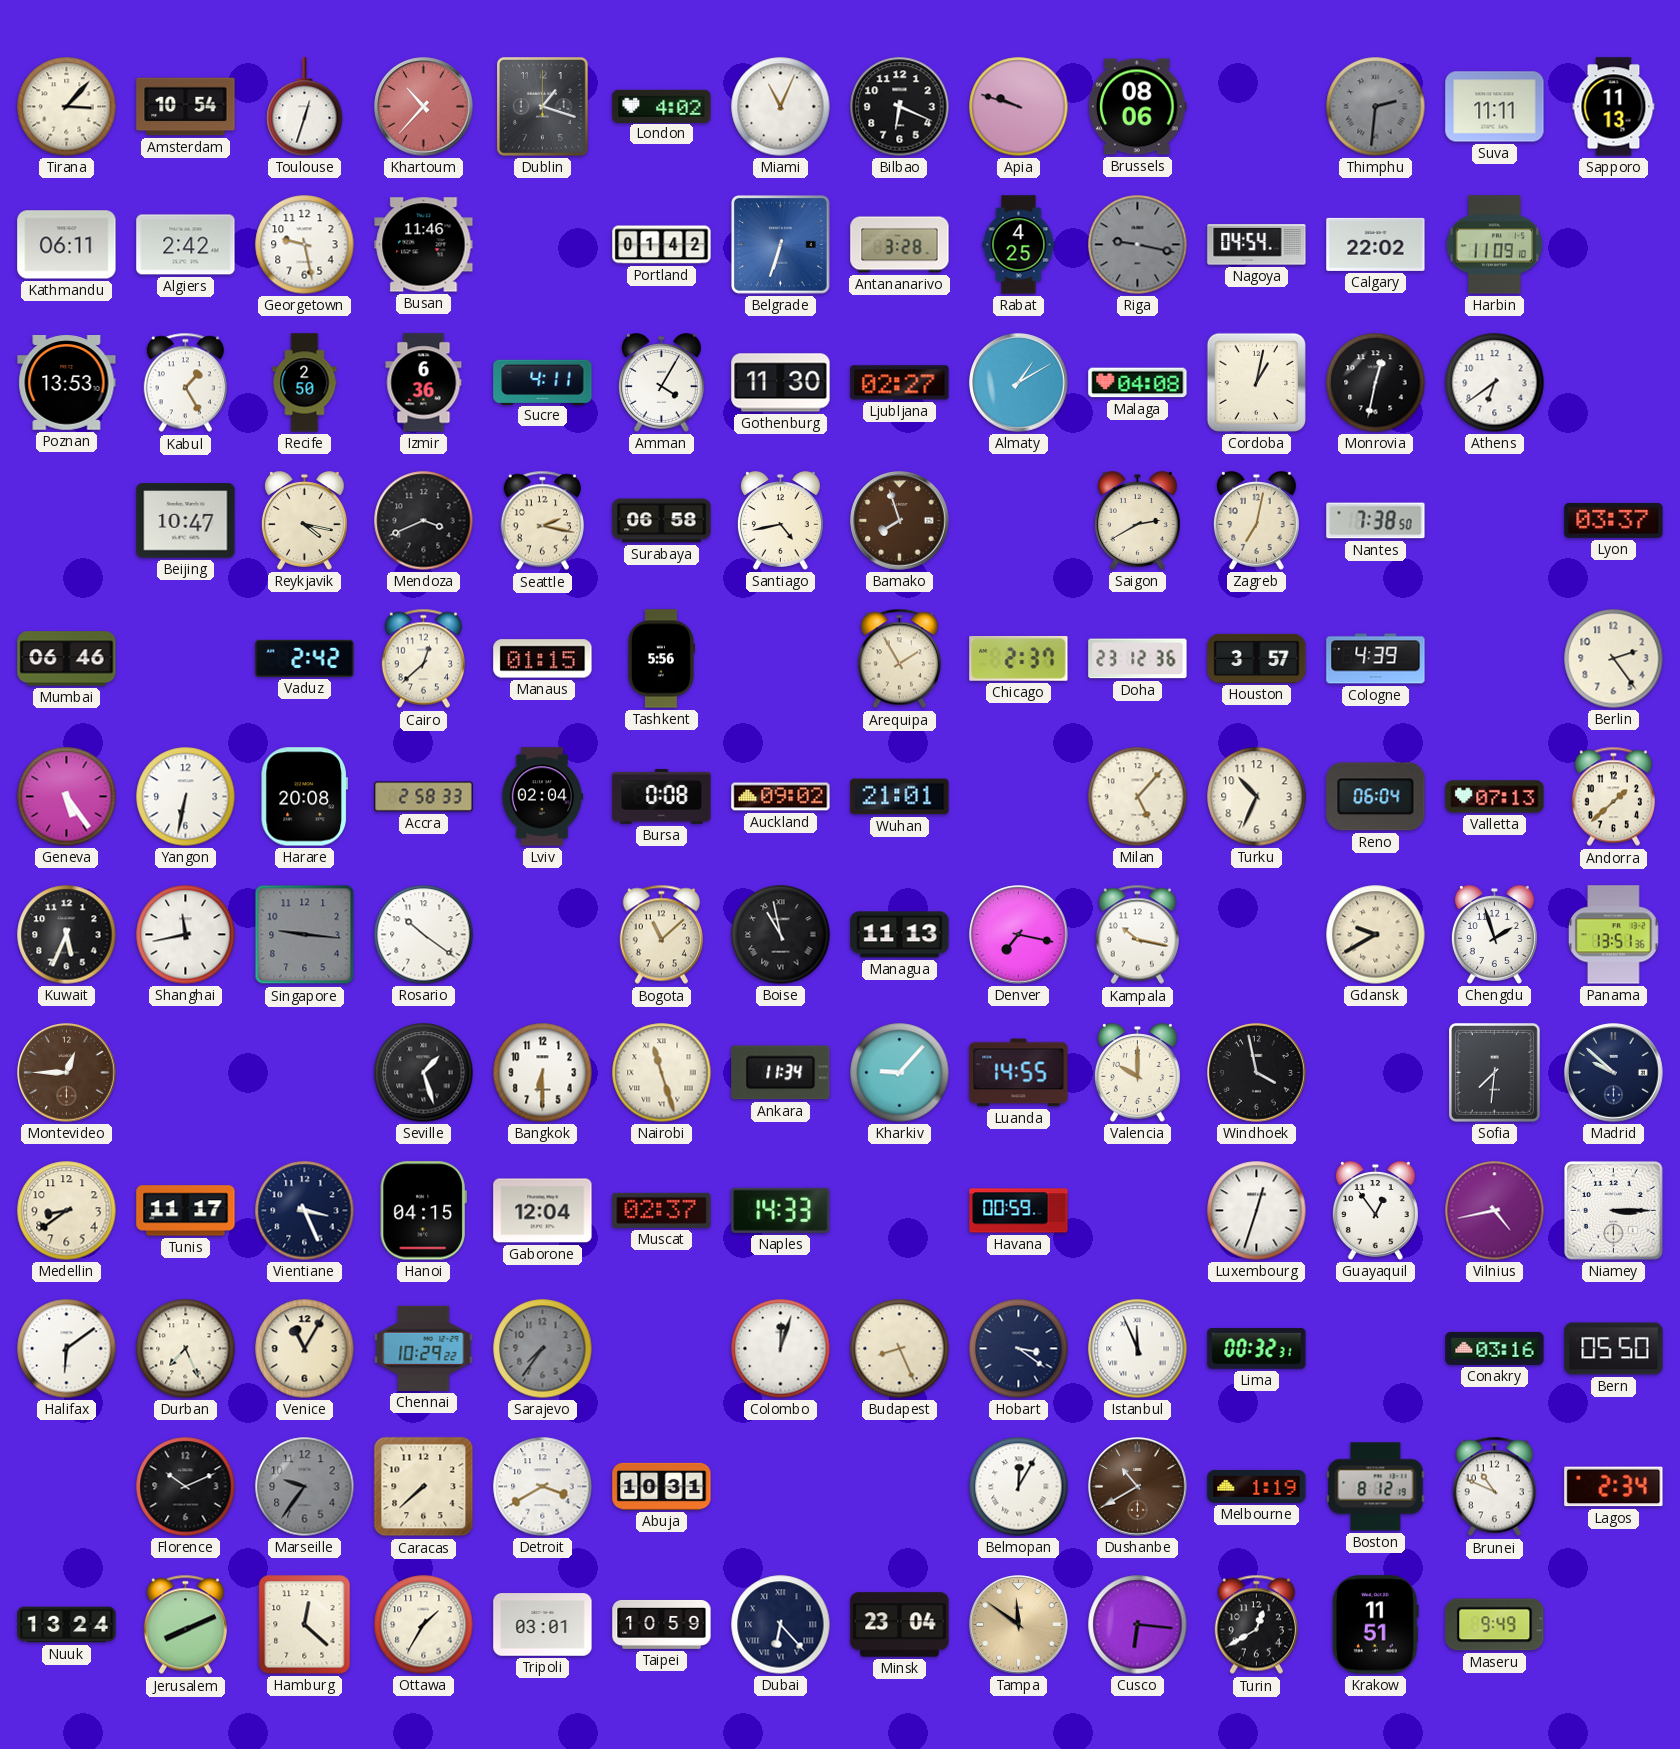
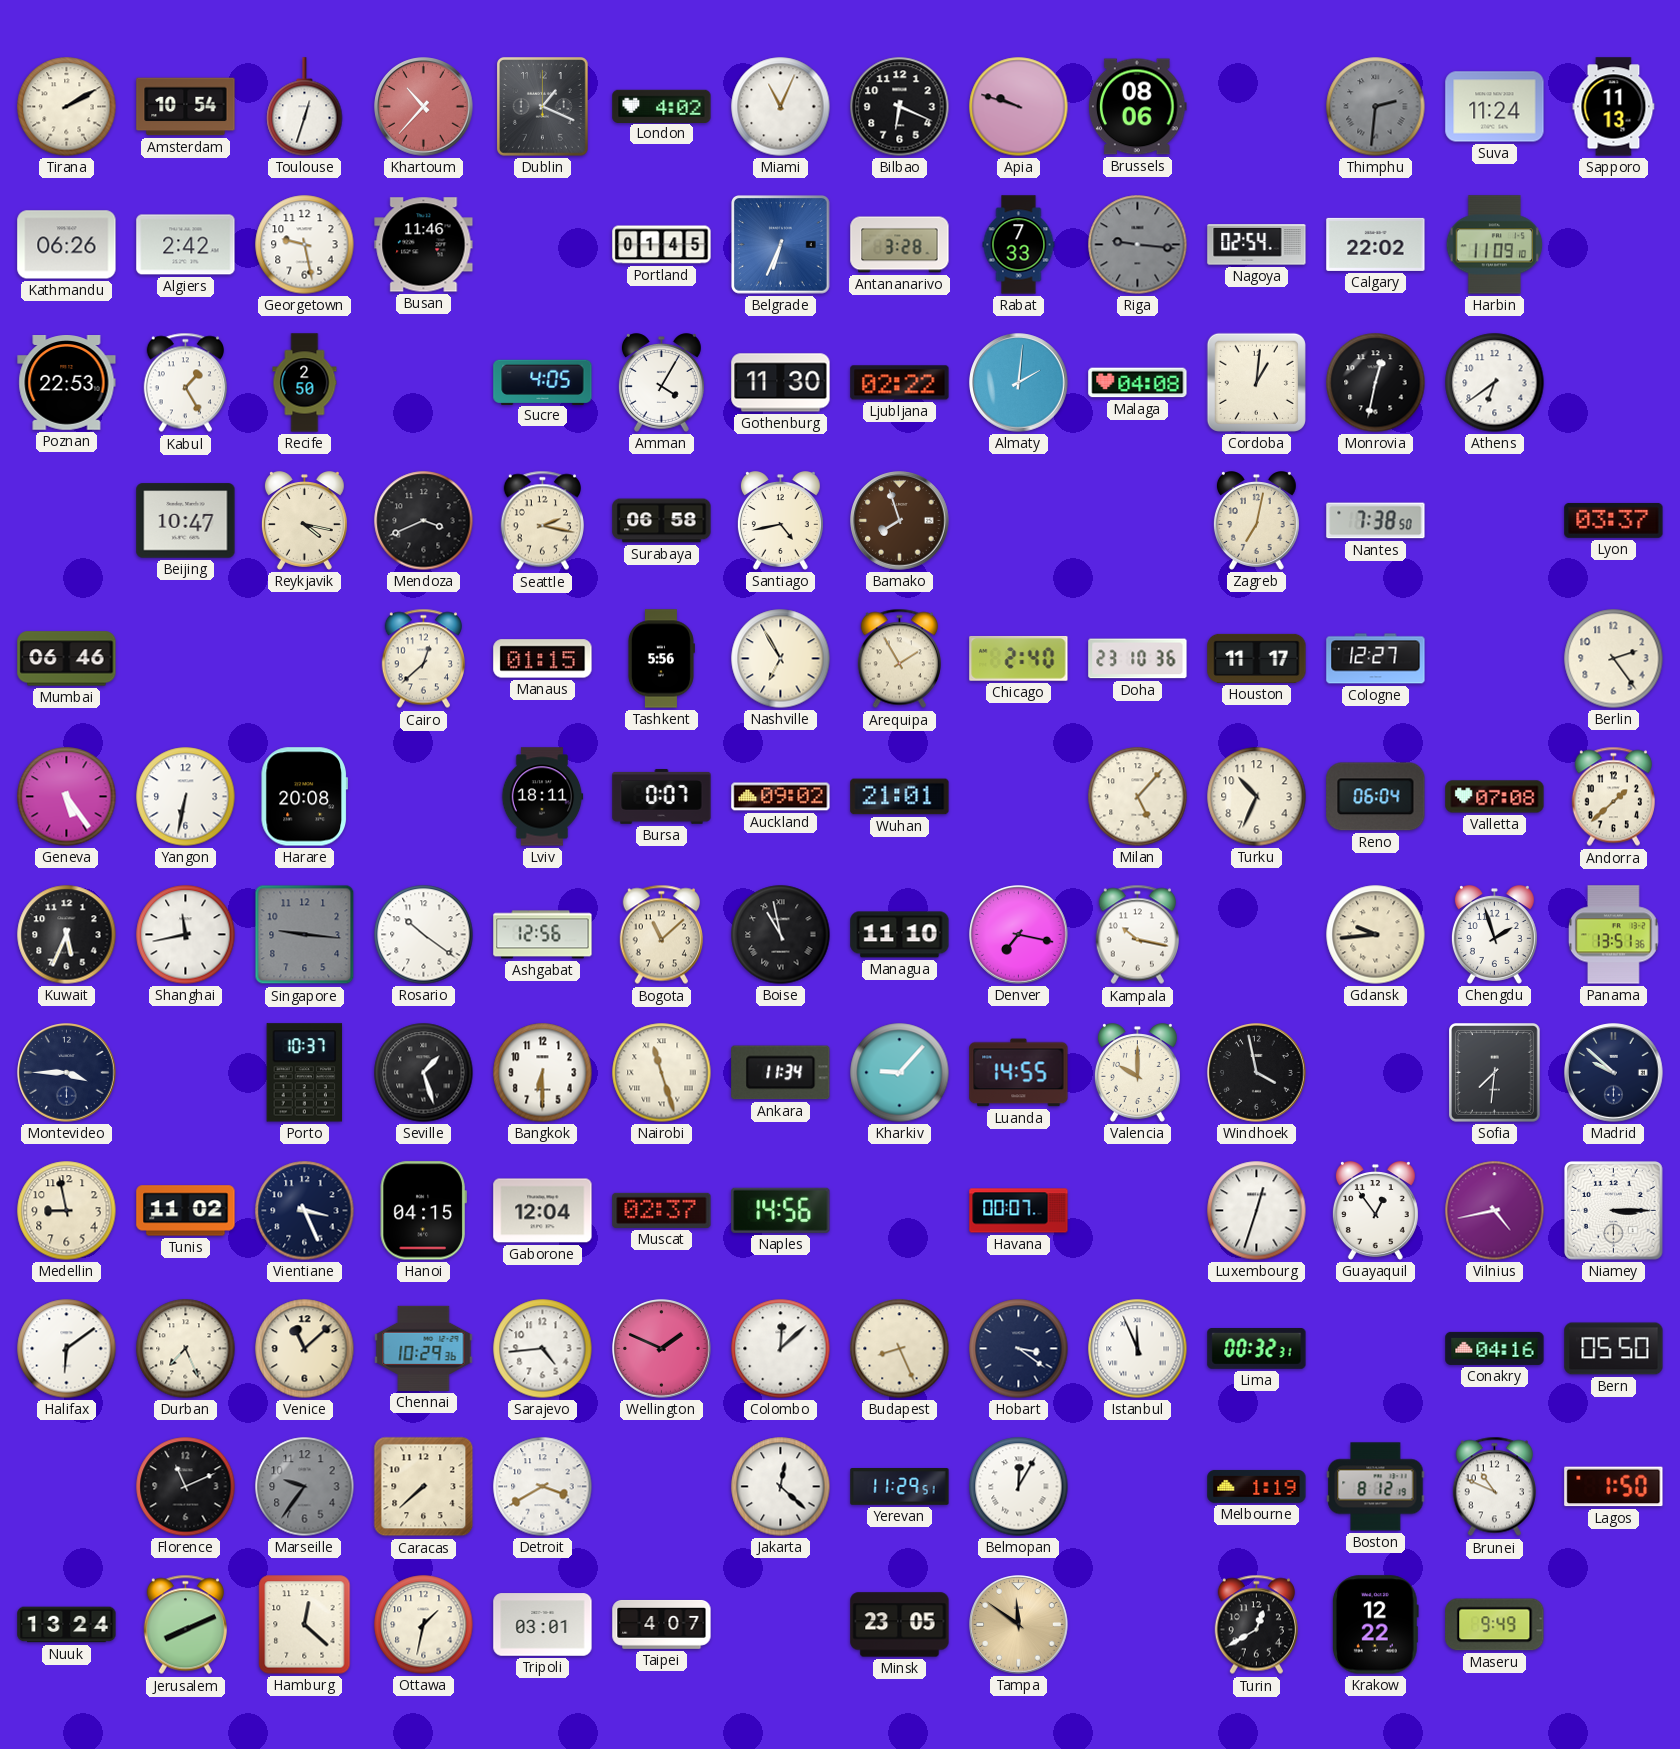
Tirana: 3:07 -> 2:10 (67, 107)
Dublin: 1:18 -> 1:19 (543, 107)
Suva: 11:11 -> 11:24 (1495, 107)
Kathmandu: 06:11 -> 06:26 (67, 245)
Portland: 01:42 -> 01:45 (662, 245)
Belgrade: 6:33 -> 6:34 (781, 245)
Rabat: 4:25 -> 7:33 (1019, 245)
Riga: 9:17 -> 9:16 (1138, 245)
Nagoya: 04:54 -> 02:54 (1257, 245)
Poznan: 13:53 -> 22:53 (67, 383)
Izmir: 6:36 -> none (424, 383)
Sucre: 4:11 -> 4:05 (543, 382)
Ljubljana: 02:27 -> 02:22 (900, 383)
Almaty: 1:10 -> 2:01 (1019, 383)
Cordoba: 1:02 -> 1:01 (1256, 382)
Saigon: 2:40 -> none (1137, 521)
Vaduz: 2:42 -> none (305, 658)
Nashville: none -> 6:55 (781, 659)
Chicago: 2:37 -> 2:40 (1019, 659)
Doha: 23:12 -> 23:10 (1138, 659)
Houston: 3:57 -> 11:17 (1257, 658)
Cologne: 4:39 -> 12:27 (1376, 659)
Accra: 2:58 -> none (424, 797)
Lviv: 02:04 -> 18:11 (542, 797)
Bursa: 0:08 -> 0:07 (662, 797)
Valletta: 07:13 -> 07:08 (1495, 797)
Ashgabat: none -> 12:56 (543, 935)
Managua: 11:13 -> 11:10 (900, 935)
Gdansk: 9:40 -> 9:44 (1376, 935)
Montevideo: 12:45 -> 3:45 (67, 1073)
Montevideo dial: brown -> navy (67, 1073)
Porto: none -> 10:37 (305, 1073)
Medellin: 8:39 -> 8:58 (67, 1211)
Tunis: 11:17 -> 11:02 (186, 1211)
Naples: 14:33 -> 14:56 (781, 1210)
Havana: 00:59 -> 00:07 (1019, 1211)
Venice: 11:05 -> 11:08 (305, 1349)
Chennai: 10:29:22 -> 10:29:36 (424, 1348)
Sarajevo: 7:36 -> 4:44 (543, 1349)
Sarajevo dial: grey -> white (543, 1349)
Wellington: none -> 1:49 (662, 1349)
Colombo: 12:03 -> 12:08 (781, 1349)
Conakry: 03:16 -> 04:16 (1495, 1348)
Florence: 10:11 -> 11:11 (186, 1487)
Abuja: 10:31 -> none (662, 1486)
Jakarta: none -> 12:22 (781, 1487)
Yerevan: none -> 11:29 (900, 1487)
Dushanbe: 10:40 -> none (1138, 1487)
Lagos: 2:34 -> 1:50 (1614, 1487)
Ottawa: 1:35 -> 1:32 (424, 1625)
Taipei: 10:59 -> 4:07 (662, 1624)
Dubai: 6:23 -> none (781, 1625)
Minsk: 23:04 -> 23:05 (900, 1625)
Cusco: 6:16 -> none (1138, 1625)
Krakow: 11:51 -> 12:22 (1375, 1625)
